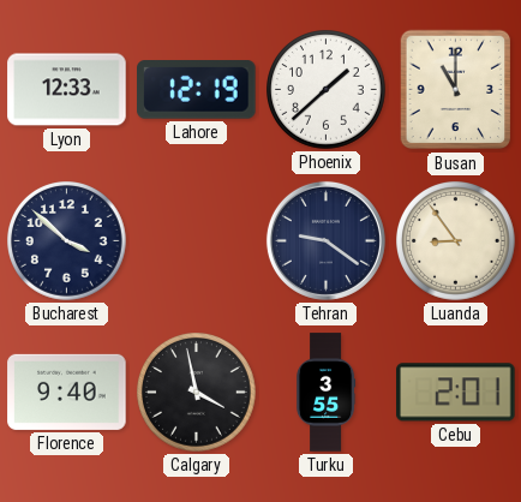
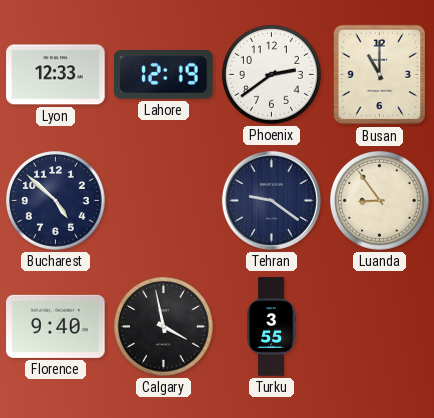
Phoenix: 1:38 -> 2:39 (272, 75)
Bucharest: 3:52 -> 4:52 (56, 201)
Cebu: 2:01 -> none (456, 393)
